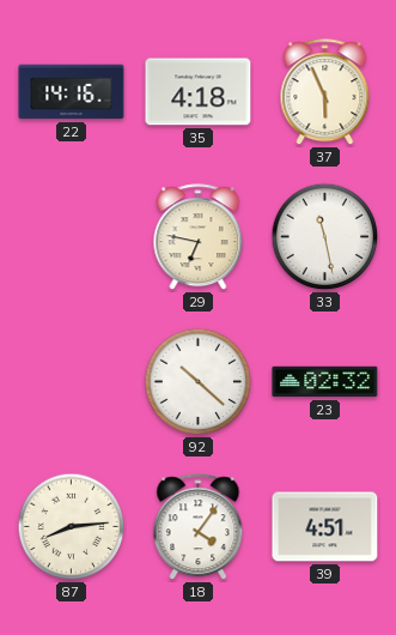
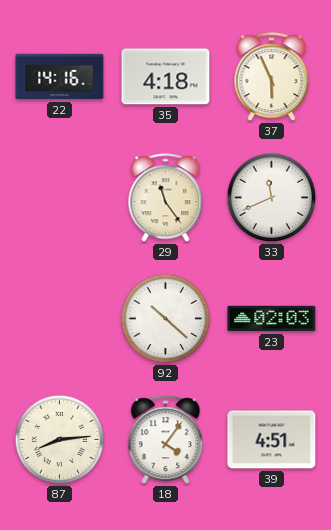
29: 6:47 -> 11:24 (166, 198)
33: 11:28 -> 11:41 (272, 198)
23: 02:32 -> 02:03 (272, 319)
